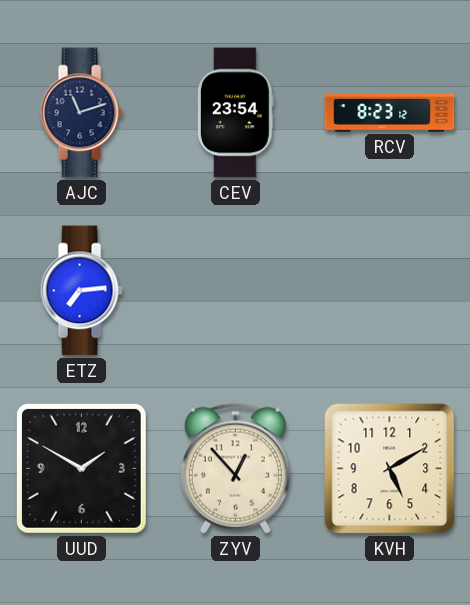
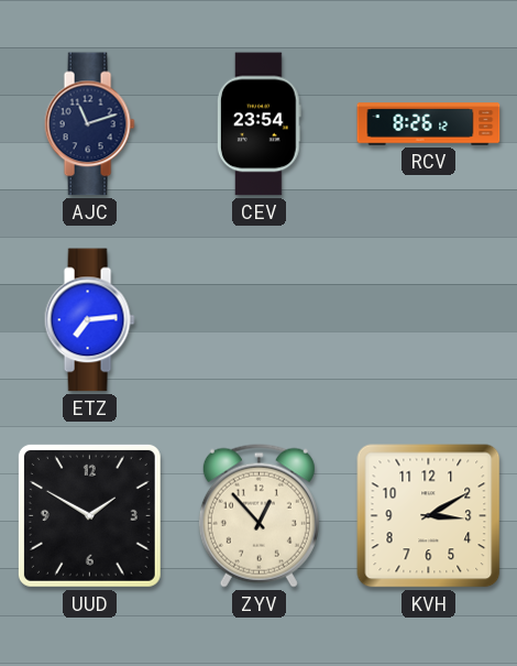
RCV: 8:23 -> 8:26 (429, 124)
KVH: 5:10 -> 3:10 (429, 516)
